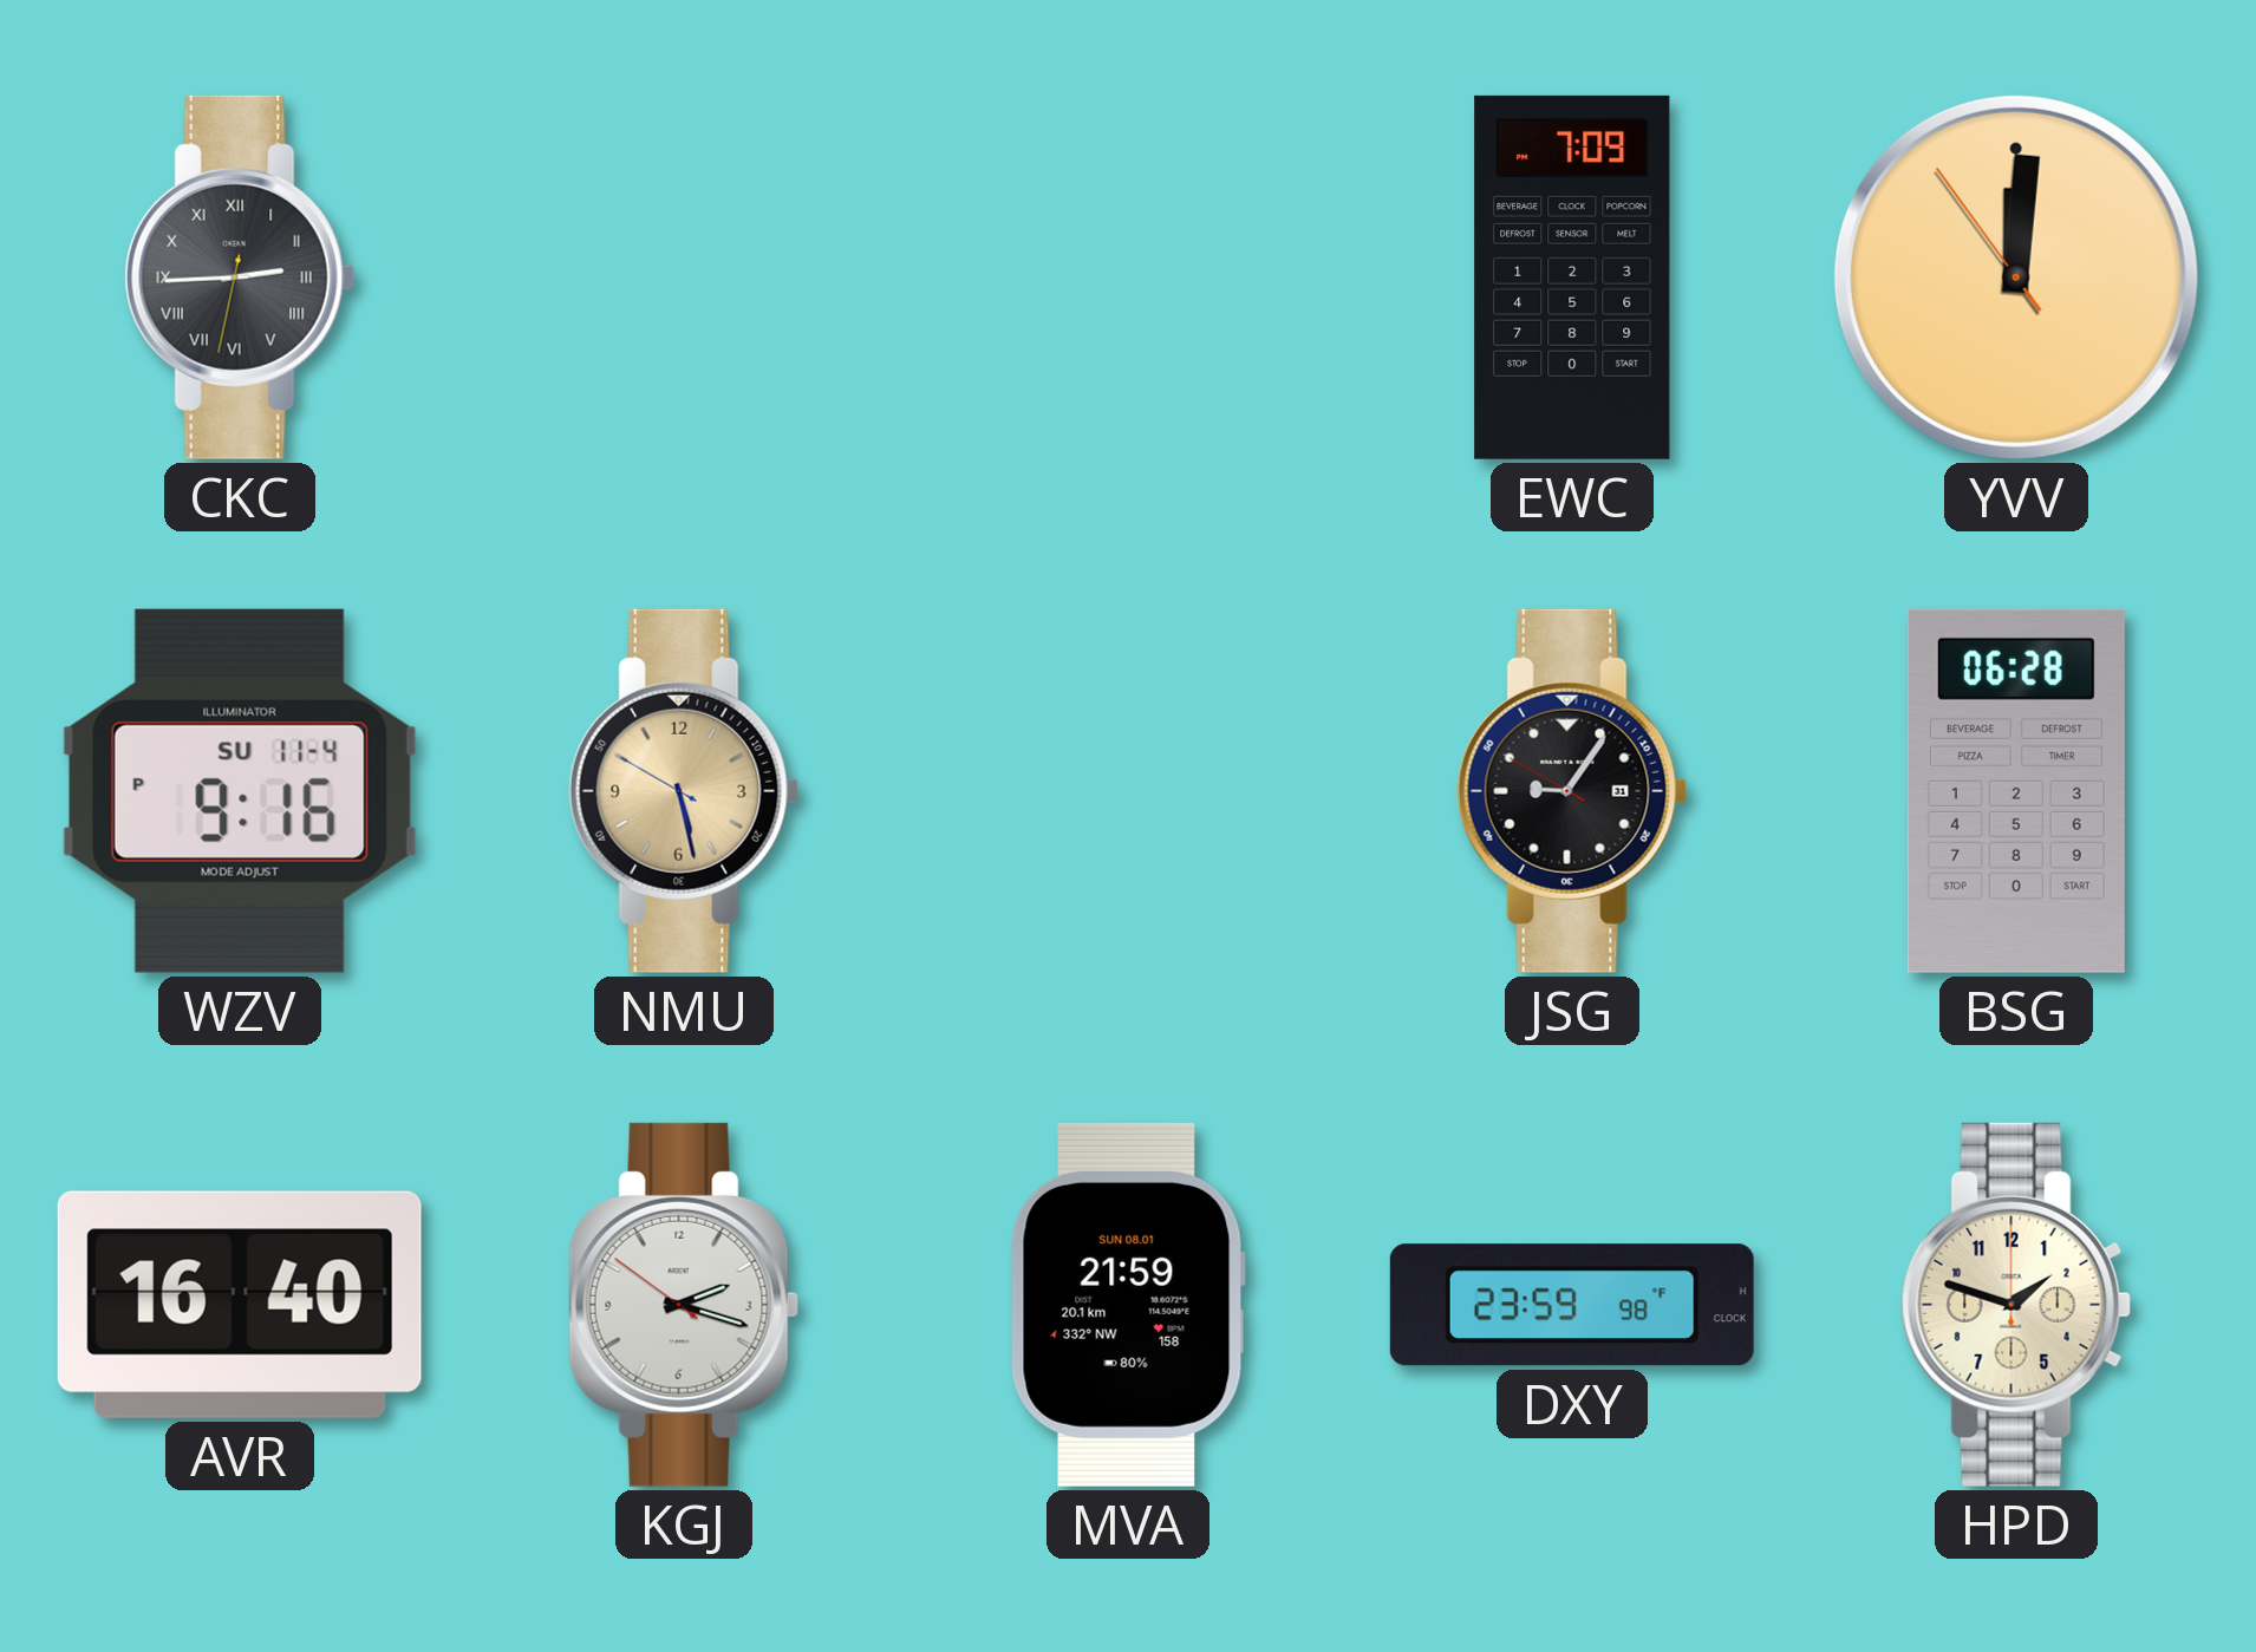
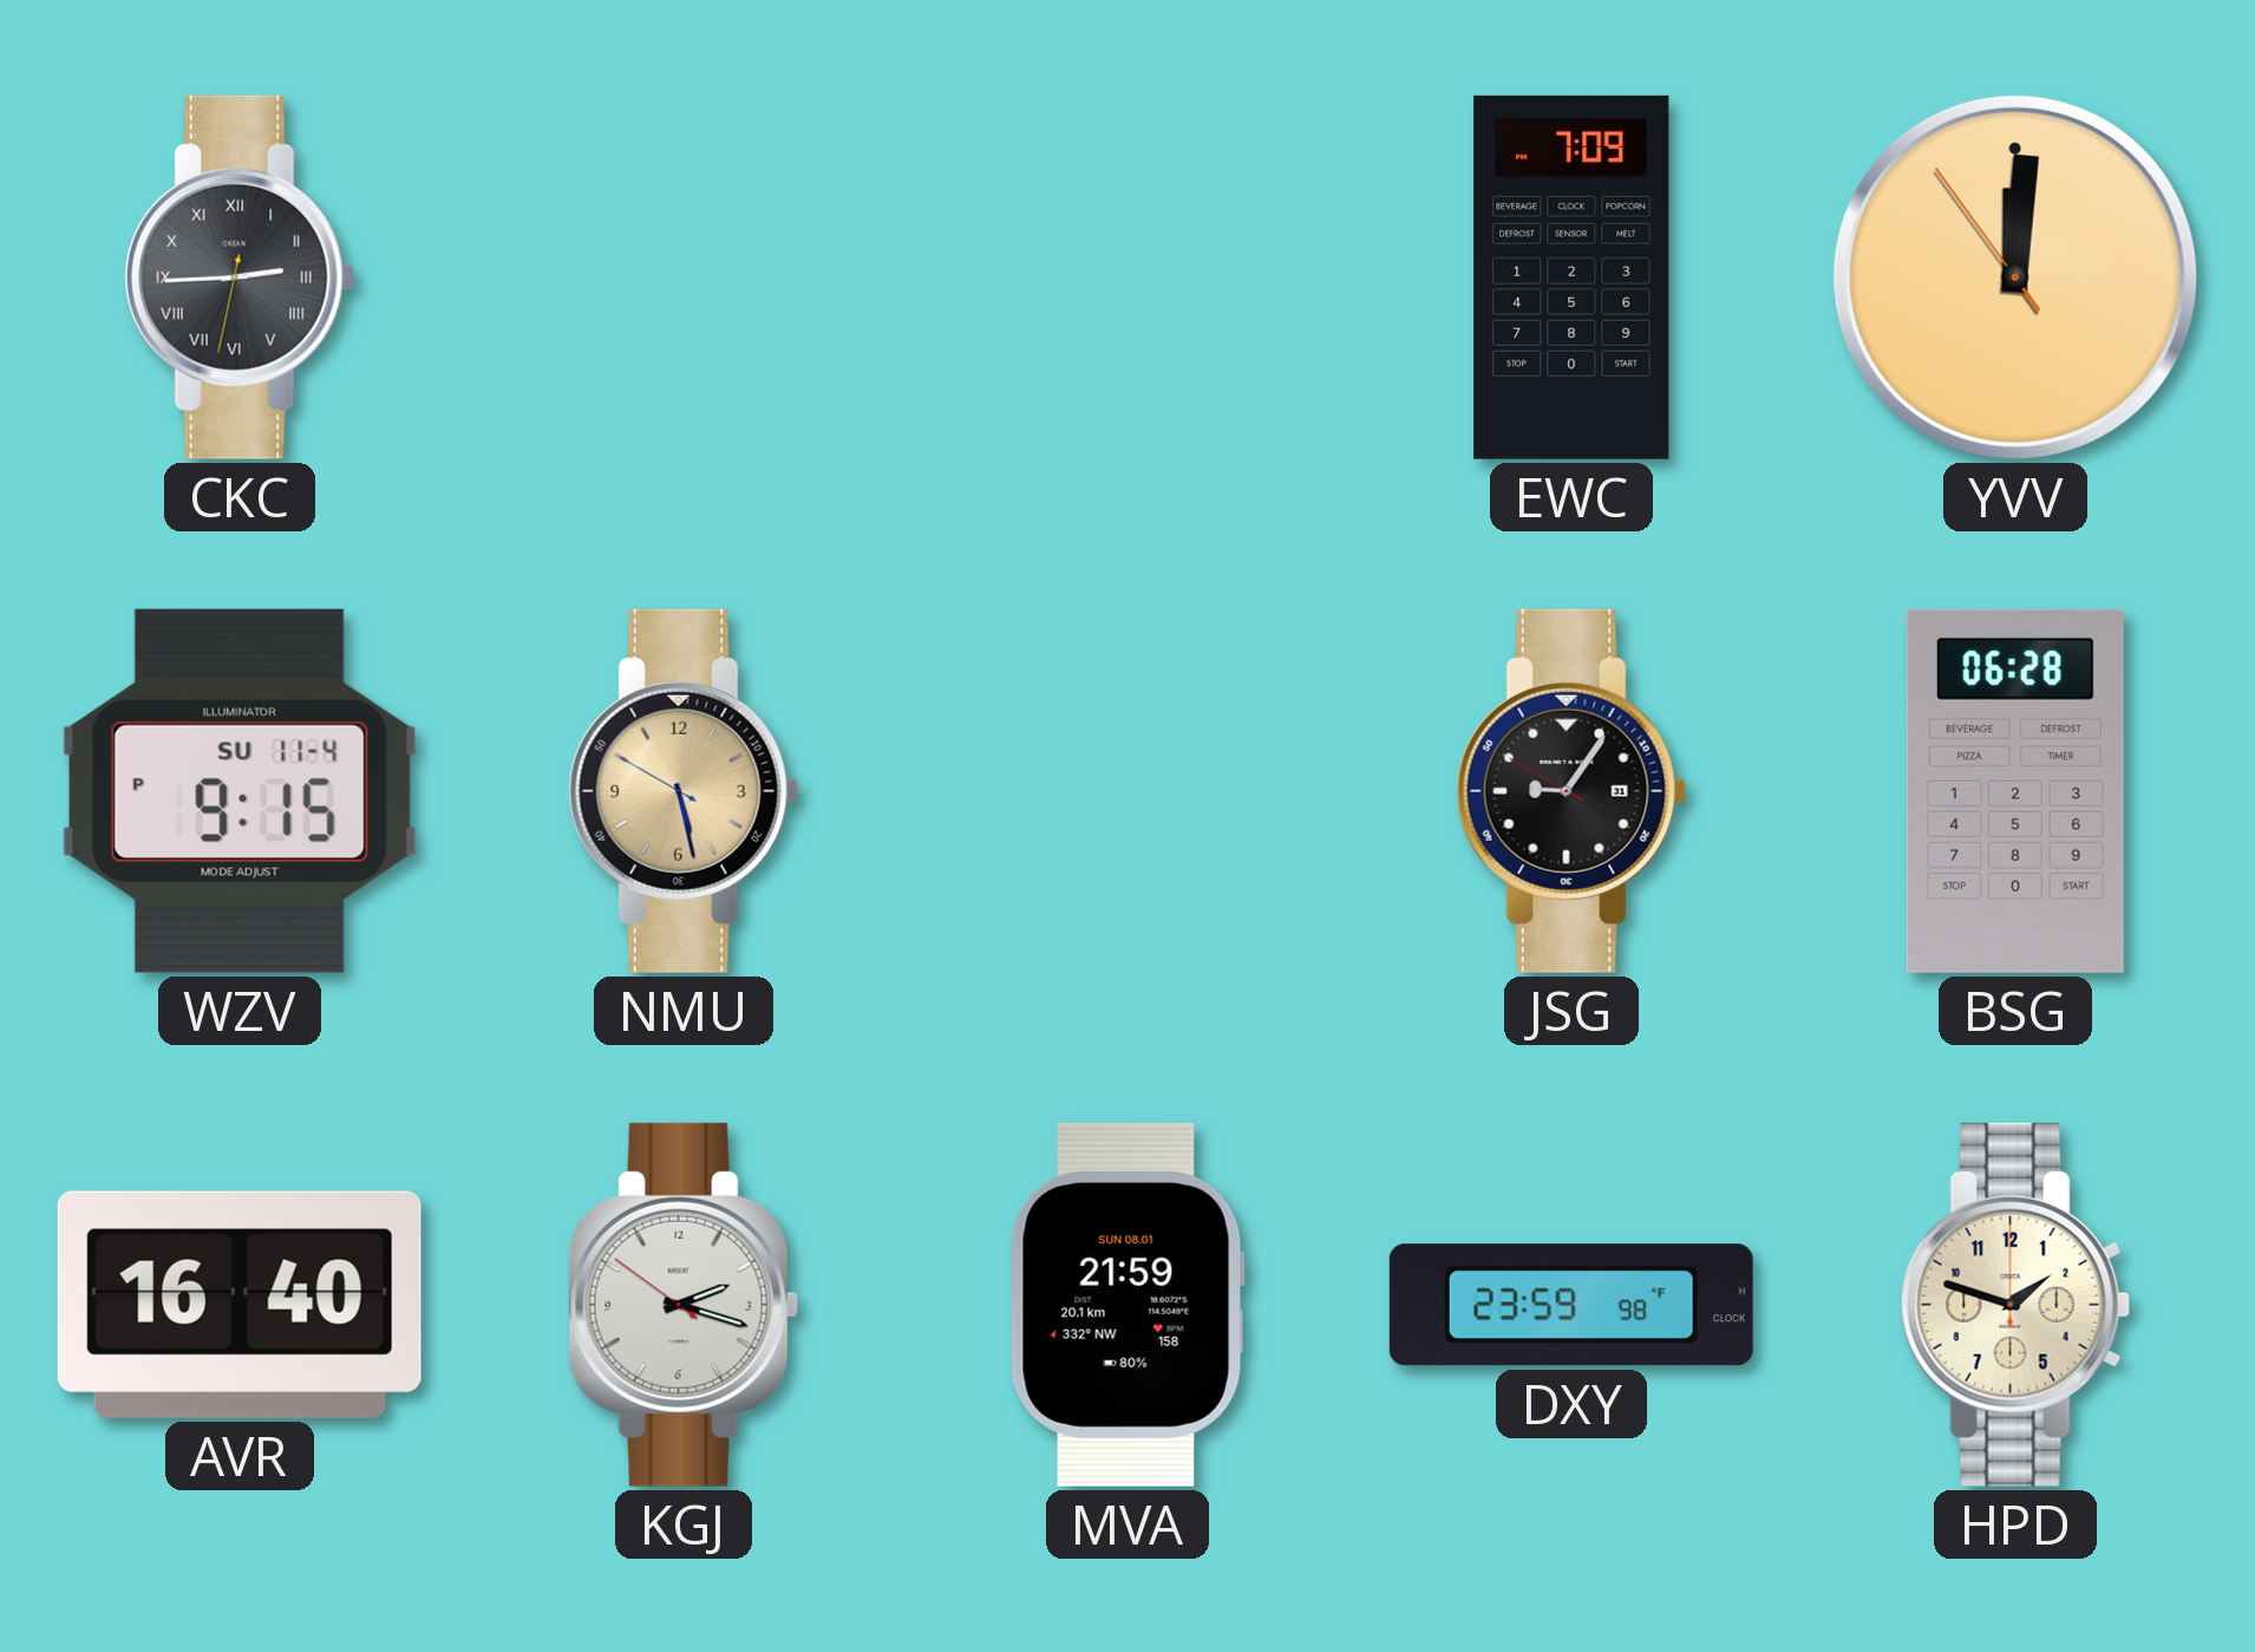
WZV: 9:16 -> 9:15 (240, 791)
